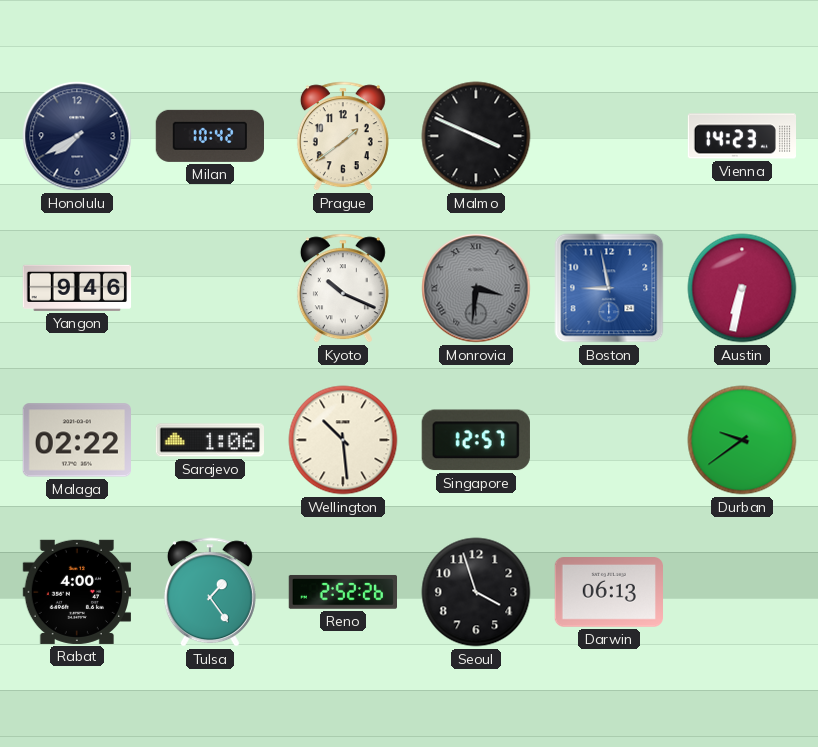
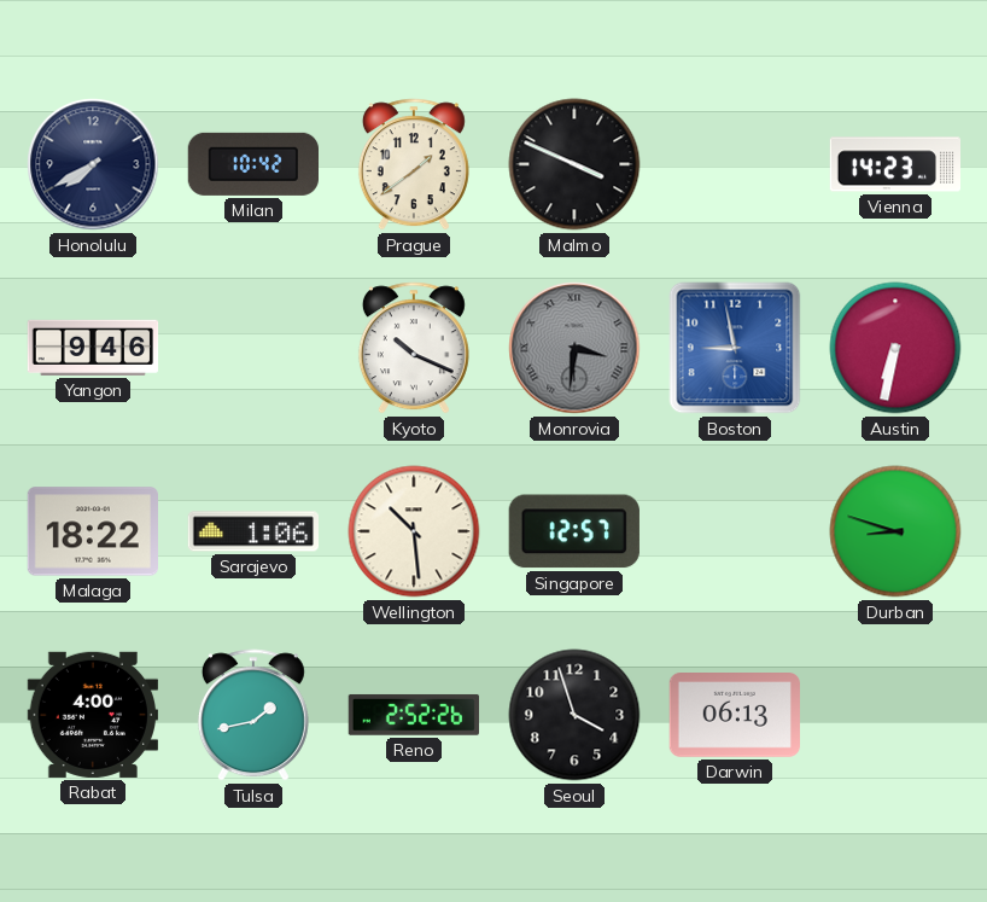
Malaga: 02:22 -> 18:22 (92, 531)
Durban: 9:39 -> 8:48 (895, 531)
Tulsa: 1:24 -> 1:43 (253, 715)
